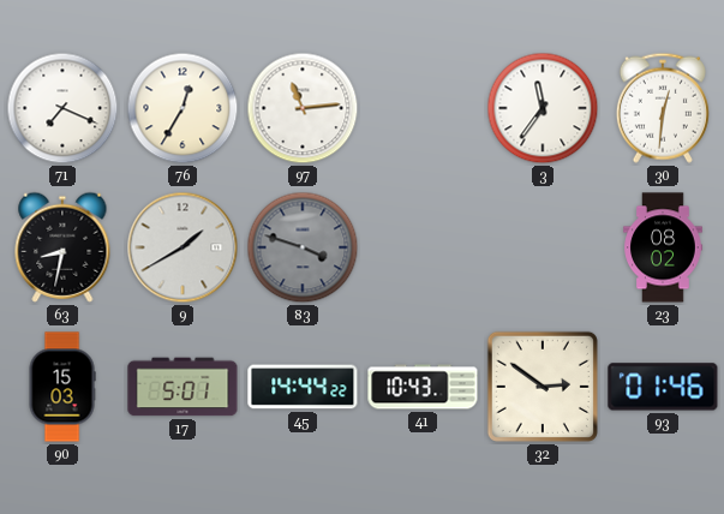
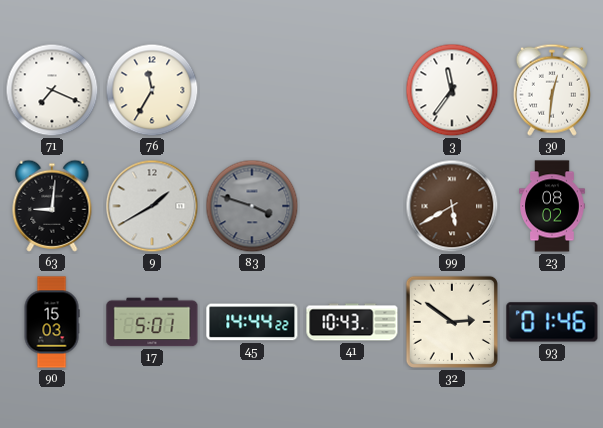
76: 12:35 -> 11:35 (152, 90)
97: 11:14 -> none (303, 108)
63: 8:32 -> 9:01 (52, 206)
99: none -> 5:40 (452, 206)
